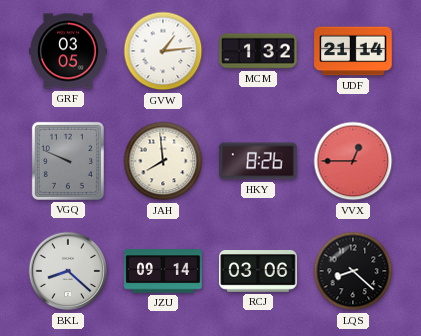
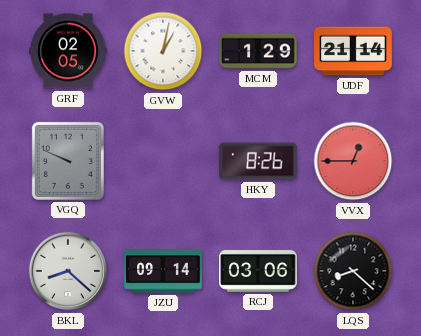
GRF: 03:05 -> 02:05 (68, 51)
GVW: 1:14 -> 1:02 (163, 51)
MCM: 1:32 -> 1:29 (258, 51)
JAH: 7:59 -> none (163, 161)
